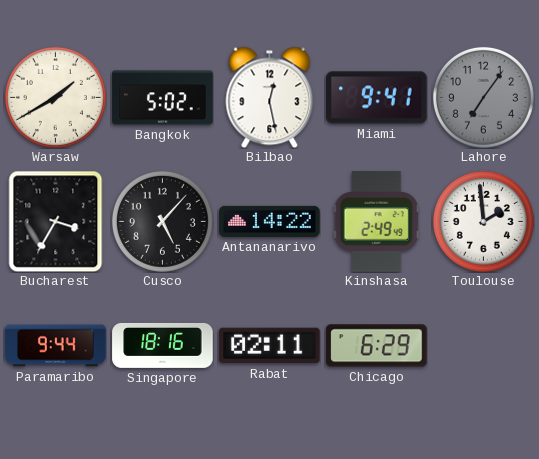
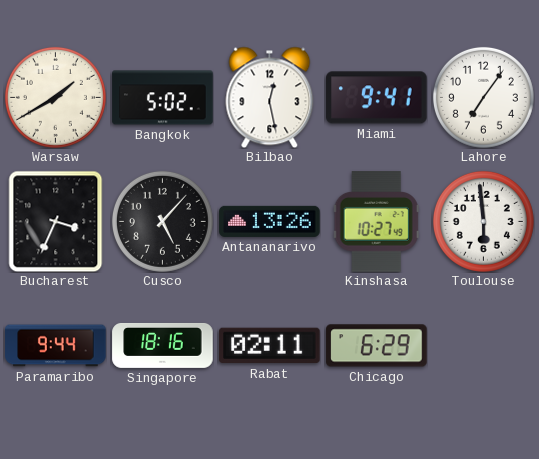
Lahore dial: grey -> white (483, 97)
Bucharest: 3:35 -> 3:34 (56, 221)
Antananarivo: 14:22 -> 13:26 (270, 221)
Kinshasa: 2:49 -> 10:27 (376, 222)
Toulouse: 1:59 -> 5:59 (483, 221)
